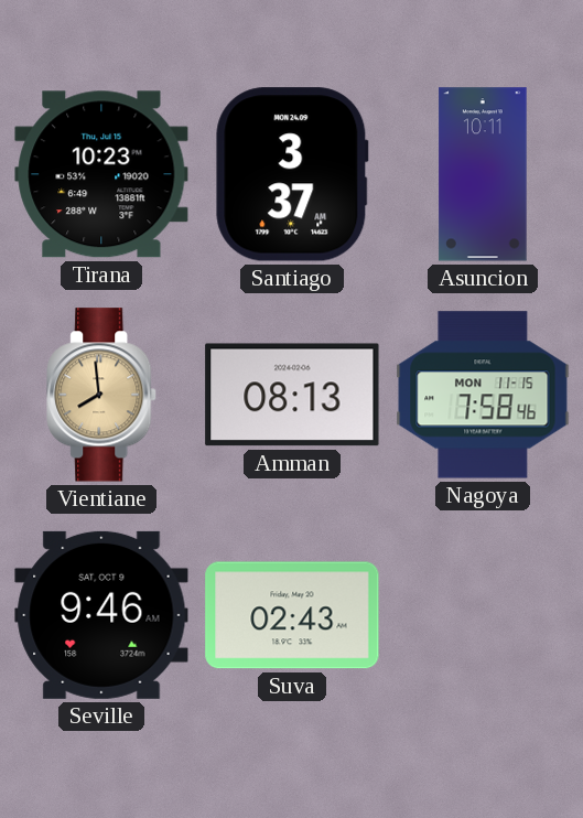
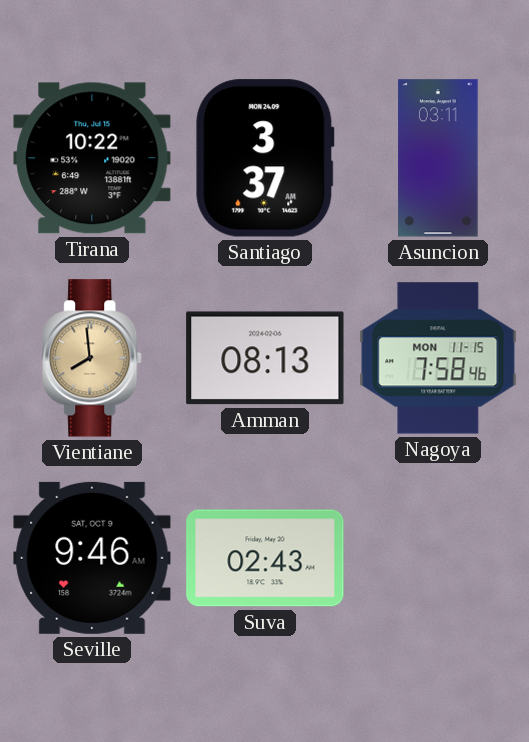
Tirana: 10:23 -> 10:22 (92, 158)
Asuncion: 10:11 -> 03:11 (438, 158)
